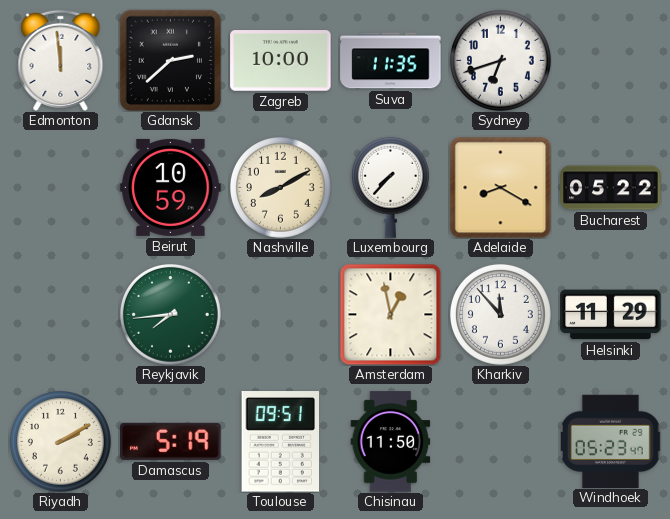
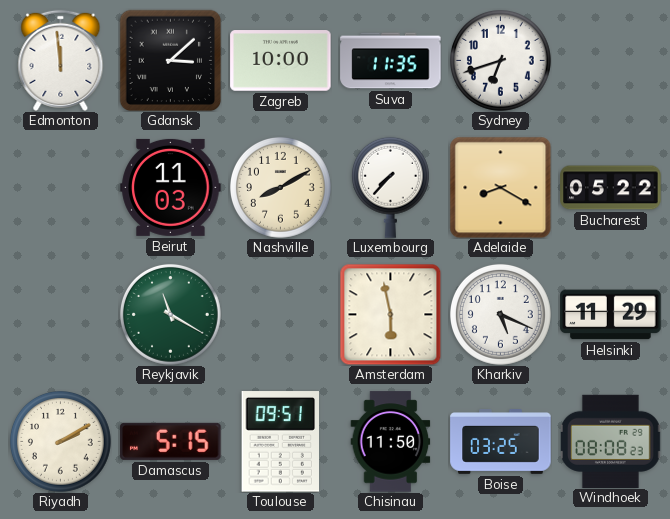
Gdansk: 2:38 -> 3:08 (170, 60)
Beirut: 10:59 -> 11:03 (171, 187)
Reykjavik: 7:44 -> 11:20 (170, 314)
Amsterdam: 12:58 -> 5:58 (390, 314)
Kharkiv: 11:53 -> 5:19 (500, 314)
Damascus: 5:19 -> 5:15 (171, 441)
Boise: none -> 03:25 (501, 442)
Windhoek: 05:23 -> 08:08 (611, 441)
